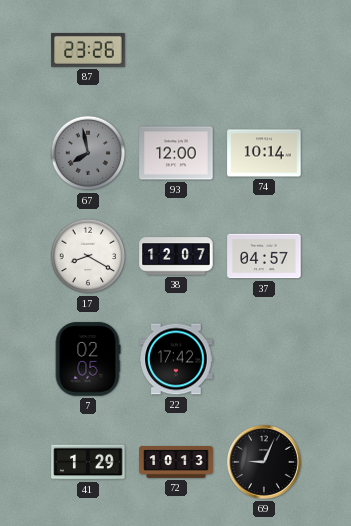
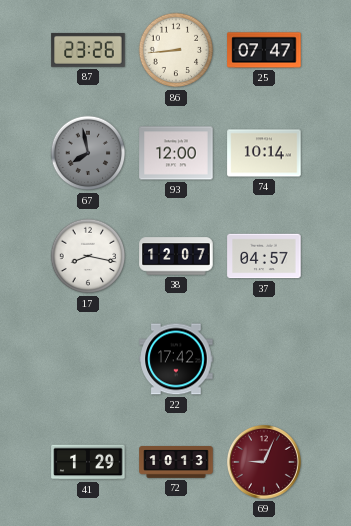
86: none -> 8:44 (176, 50)
25: none -> 07:47 (264, 50)
17: 8:20 -> 8:17 (88, 256)
7: 02:05 -> none (88, 359)
69 dial: black -> burgundy (264, 462)
